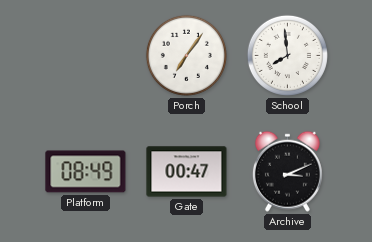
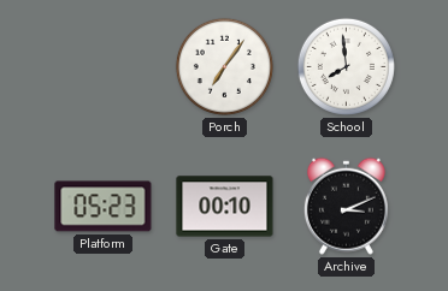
Platform: 08:49 -> 05:23 (104, 207)
Gate: 00:47 -> 00:10 (225, 207)
